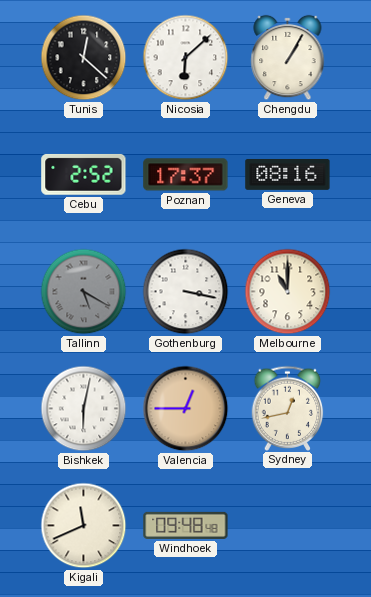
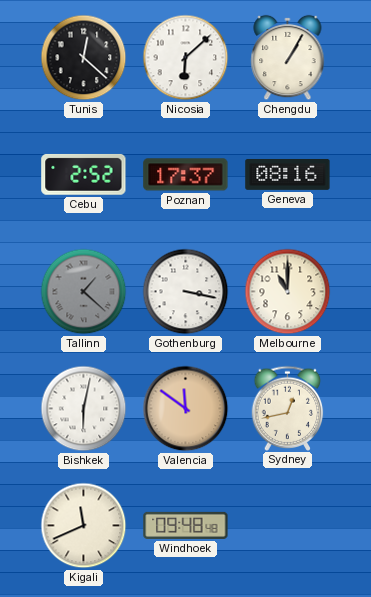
Tallinn: 5:20 -> 1:22 (84, 292)
Valencia: 12:45 -> 11:51 (186, 409)
